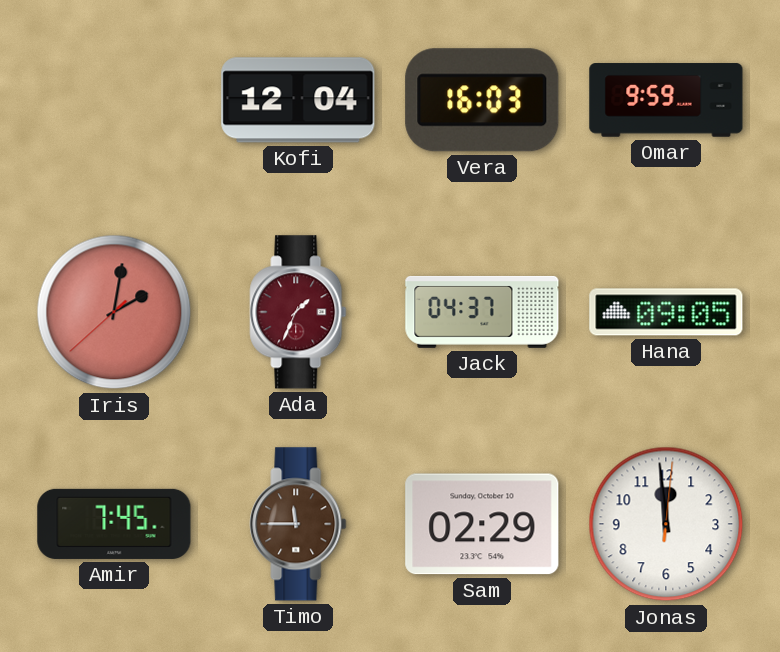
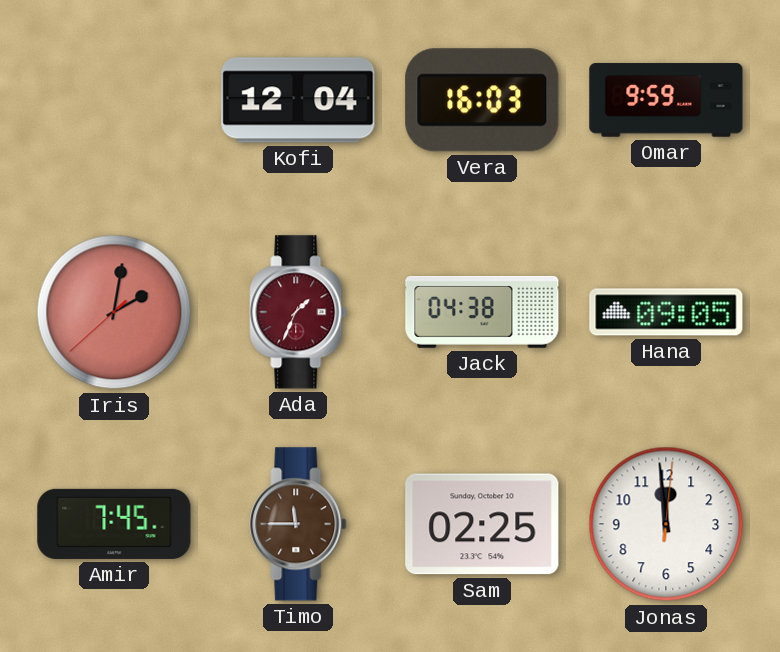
Jack: 04:37 -> 04:38 (482, 312)
Sam: 02:29 -> 02:25 (482, 524)
